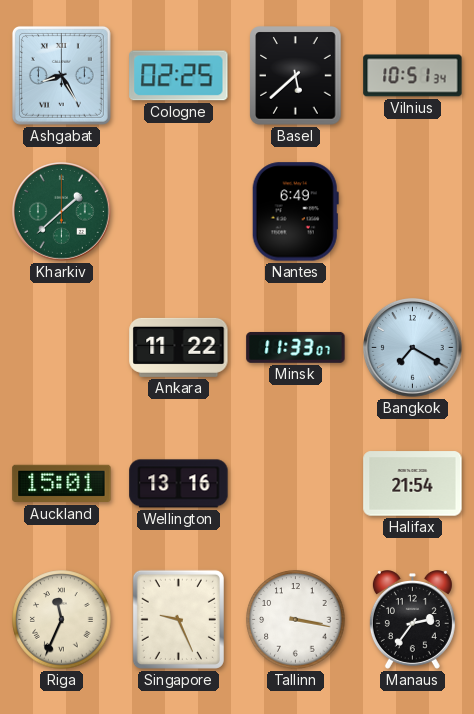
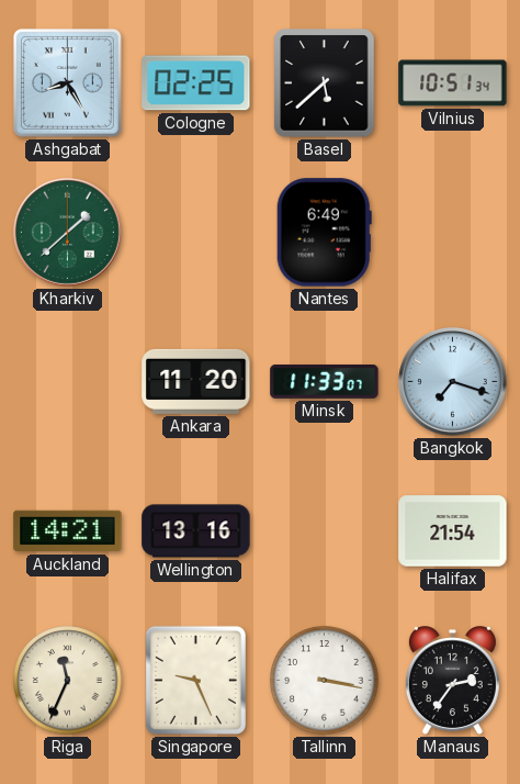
Ankara: 11:22 -> 11:20 (196, 381)
Bangkok: 7:20 -> 7:18 (453, 382)
Auckland: 15:01 -> 14:21 (68, 531)
